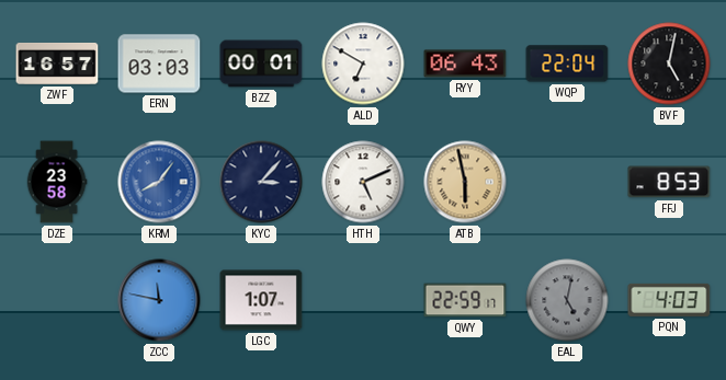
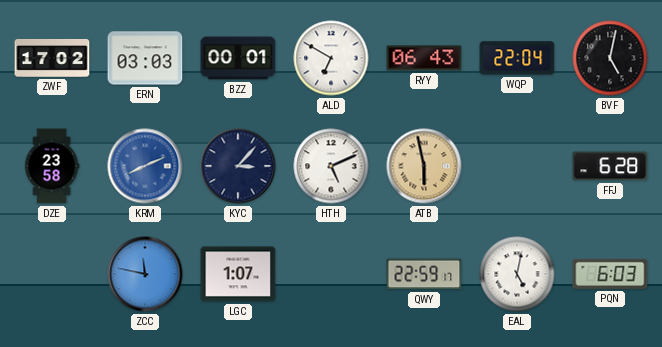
ZWF: 16:57 -> 17:02 (52, 58)
KRM: 8:06 -> 8:11 (145, 166)
FFJ: 8:53 -> 6:28 (610, 166)
EAL dial: grey -> white (517, 274)
PQN: 4:03 -> 6:03 (610, 274)
